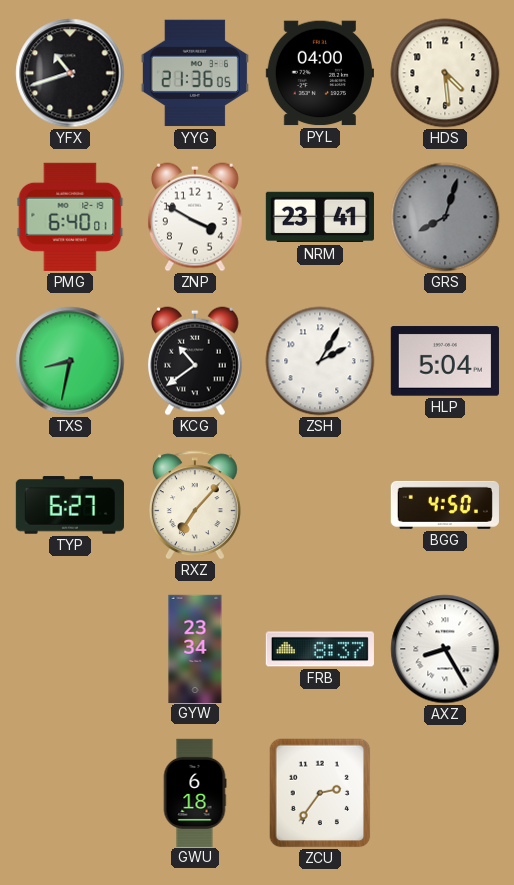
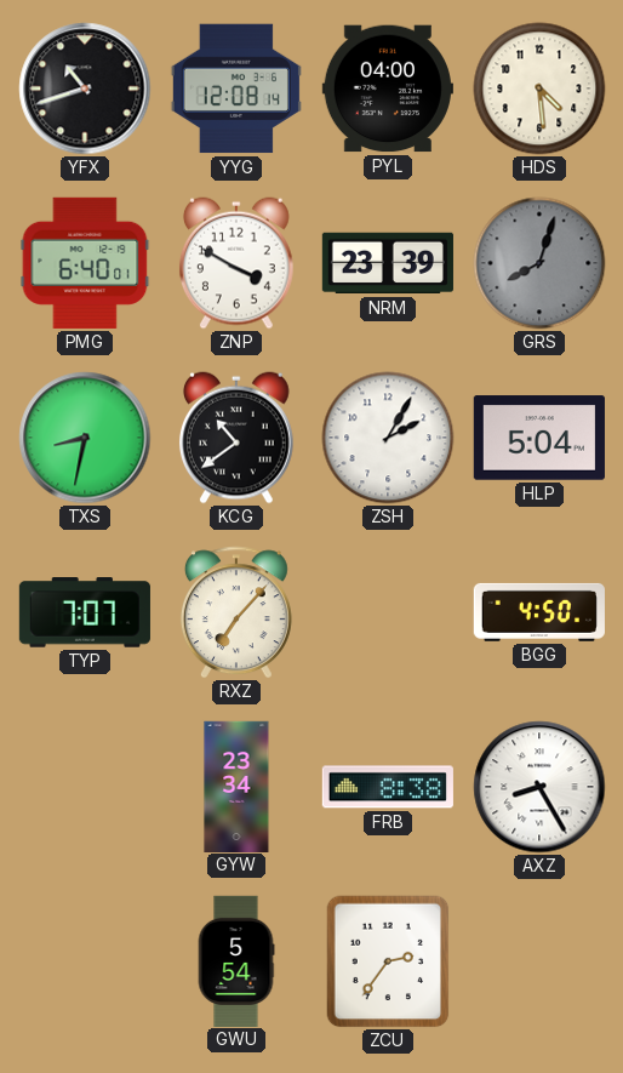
YYG: 21:36 -> 12:08 (236, 89)
NRM: 23:41 -> 23:39 (388, 263)
TYP: 6:27 -> 7:07 (85, 612)
FRB: 8:37 -> 8:38 (388, 787)
GWU: 6:18 -> 5:54 (236, 960)
